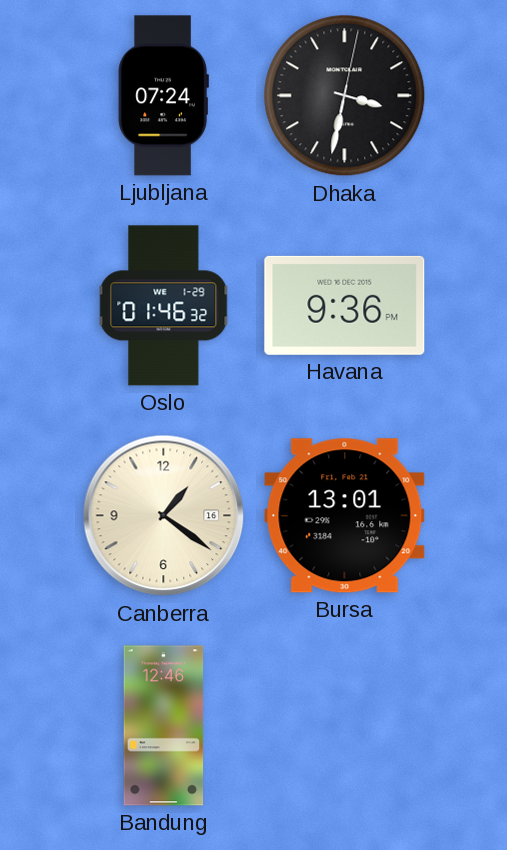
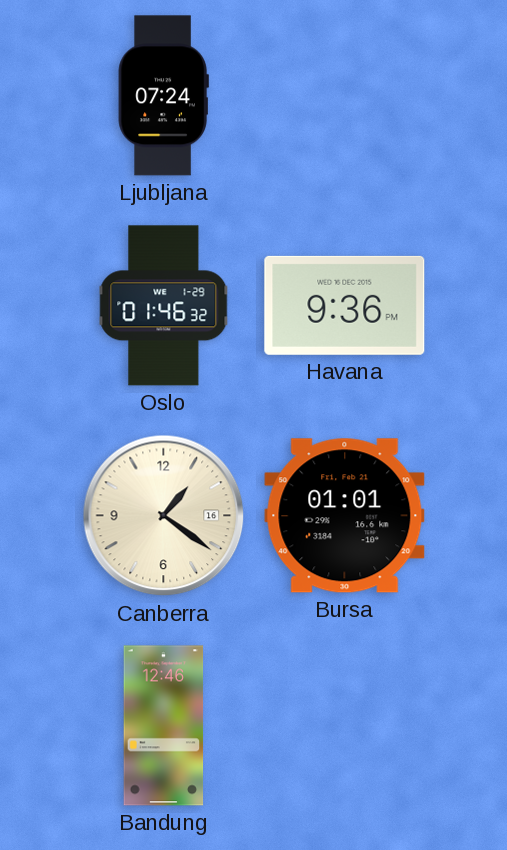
Dhaka: 3:32 -> none (345, 96)
Bursa: 13:01 -> 01:01 (345, 516)
